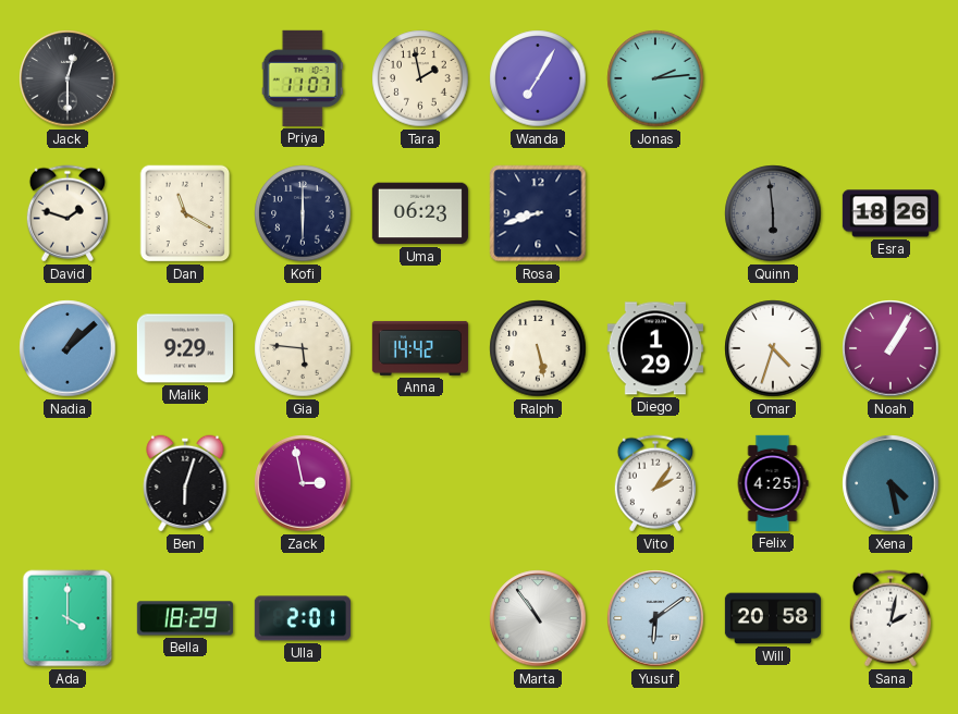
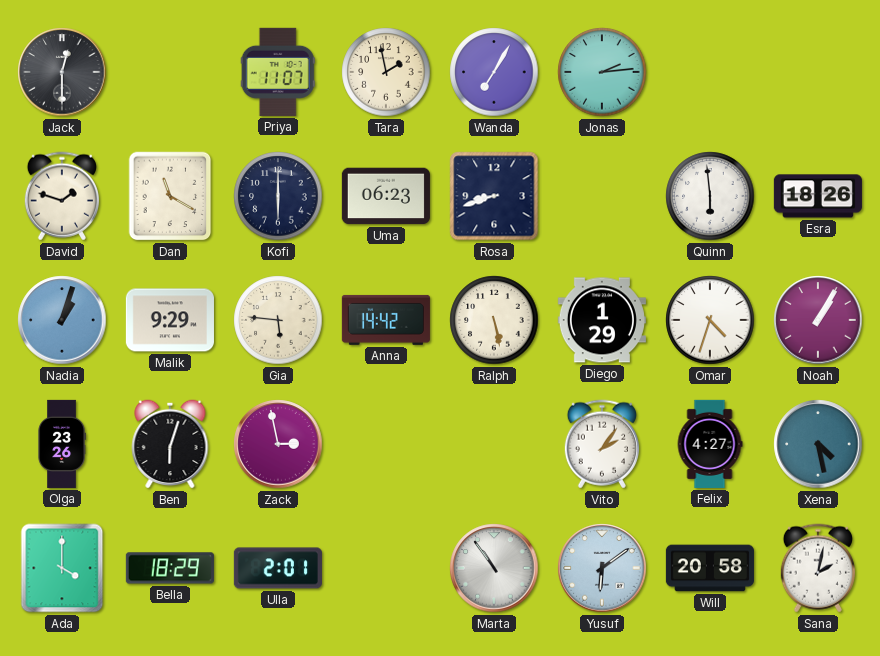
Quinn dial: grey -> white (710, 196)
Nadia: 1:08 -> 1:03 (62, 320)
Olga: none -> 23:26 (62, 444)
Felix: 4:25 -> 4:27 (710, 444)
